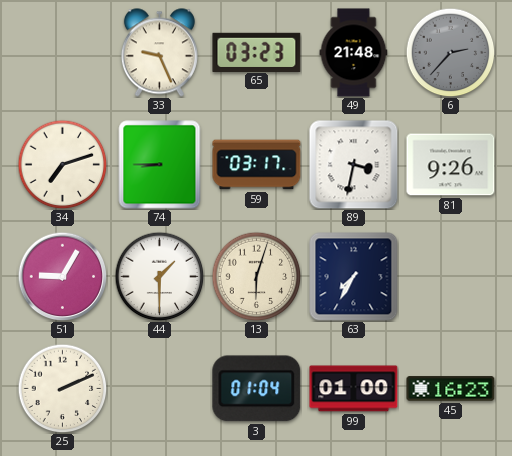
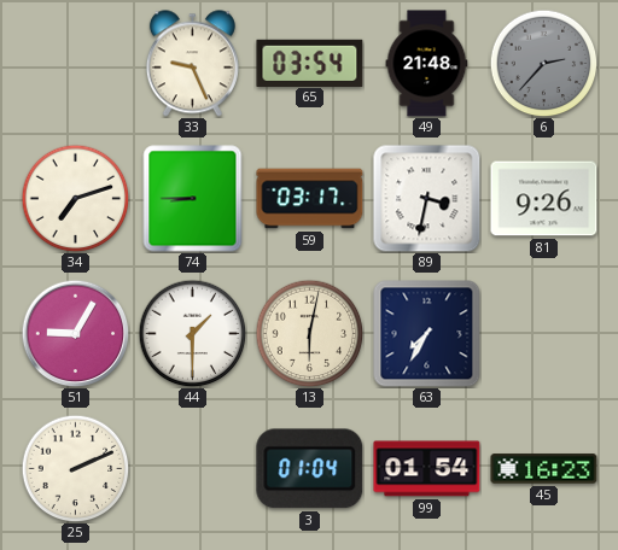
65: 03:23 -> 03:54 (310, 63)
13: 6:03 -> 6:02 (309, 333)
99: 01:00 -> 01:54 (427, 469)
